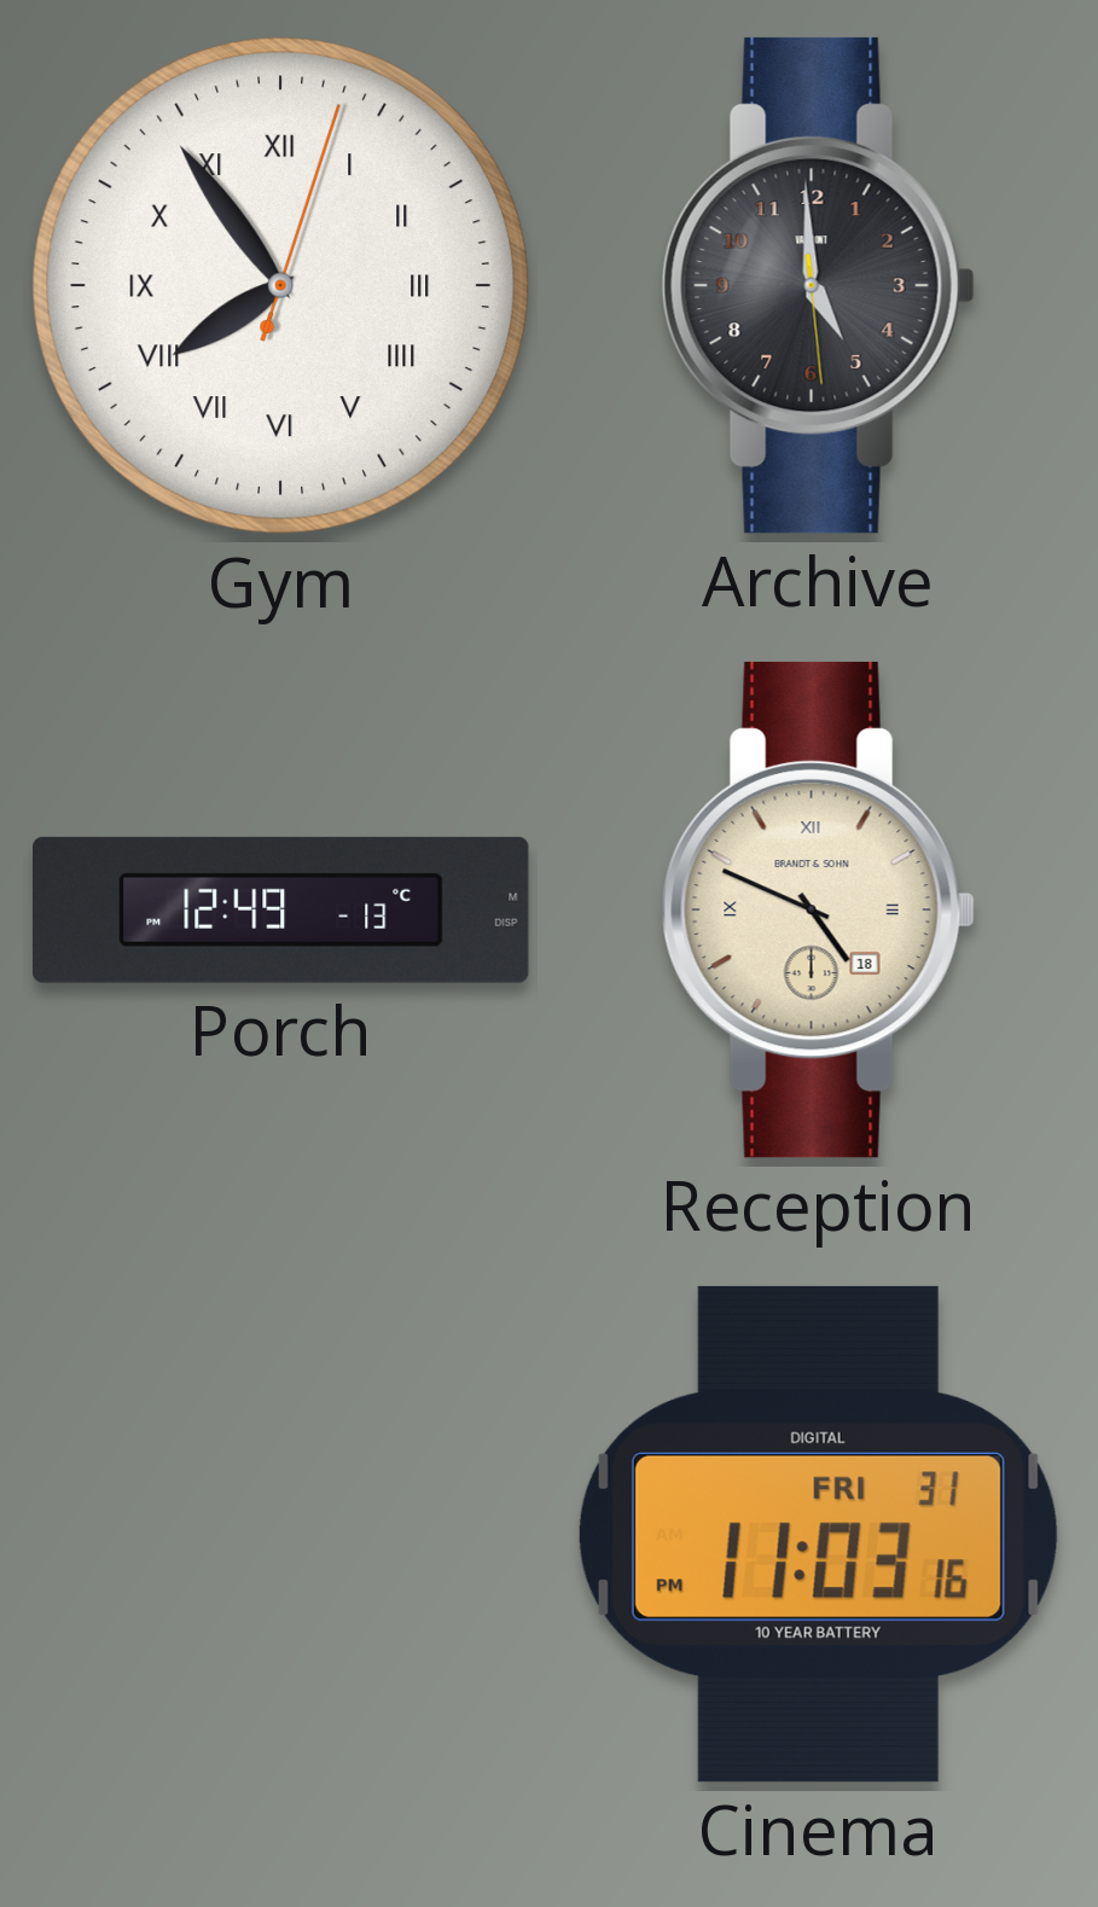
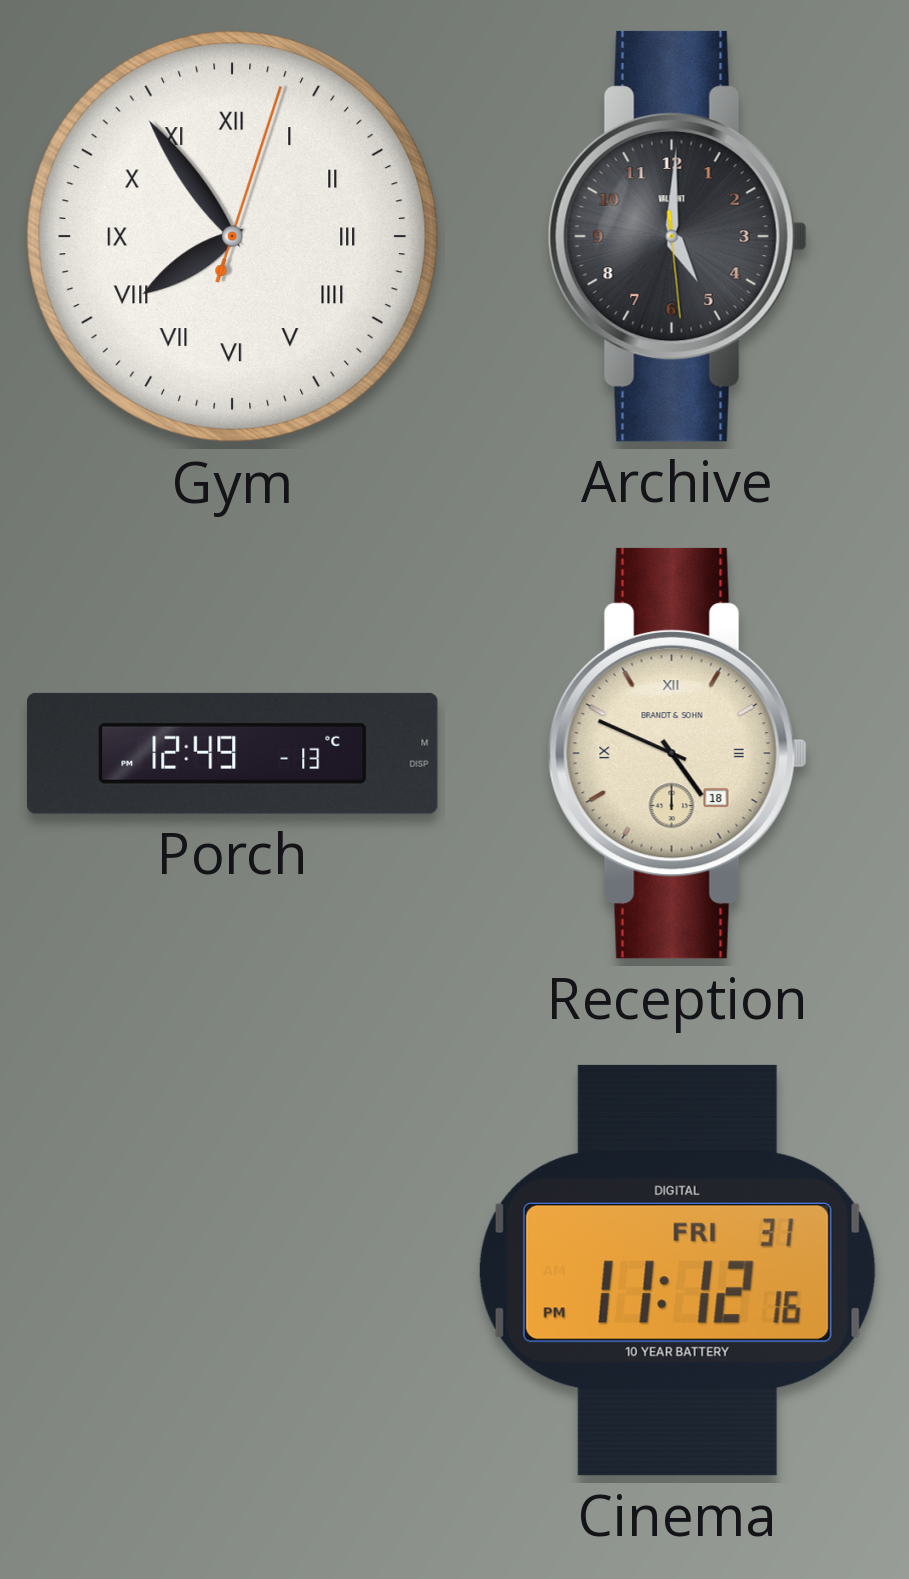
Archive: 4:59 -> 5:00 (677, 236)
Cinema: 11:03 -> 11:12 (677, 1270)
